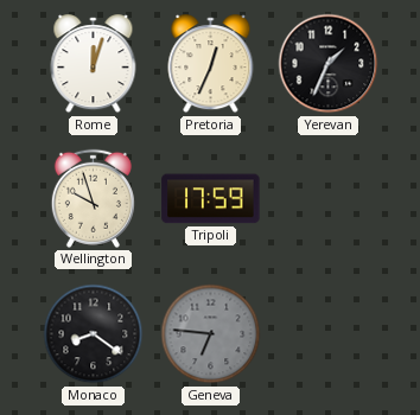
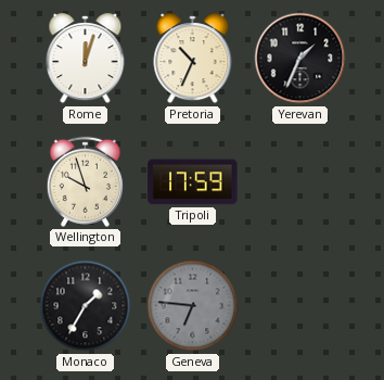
Pretoria: 12:34 -> 10:34 (193, 59)
Monaco: 8:21 -> 1:35 (86, 306)
